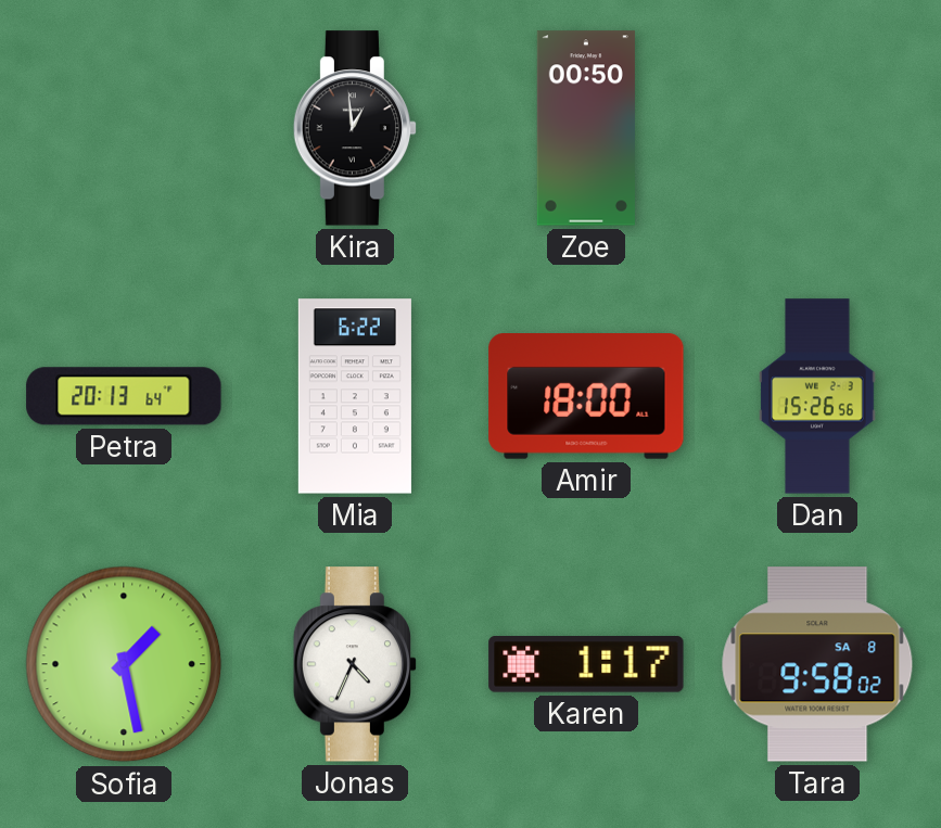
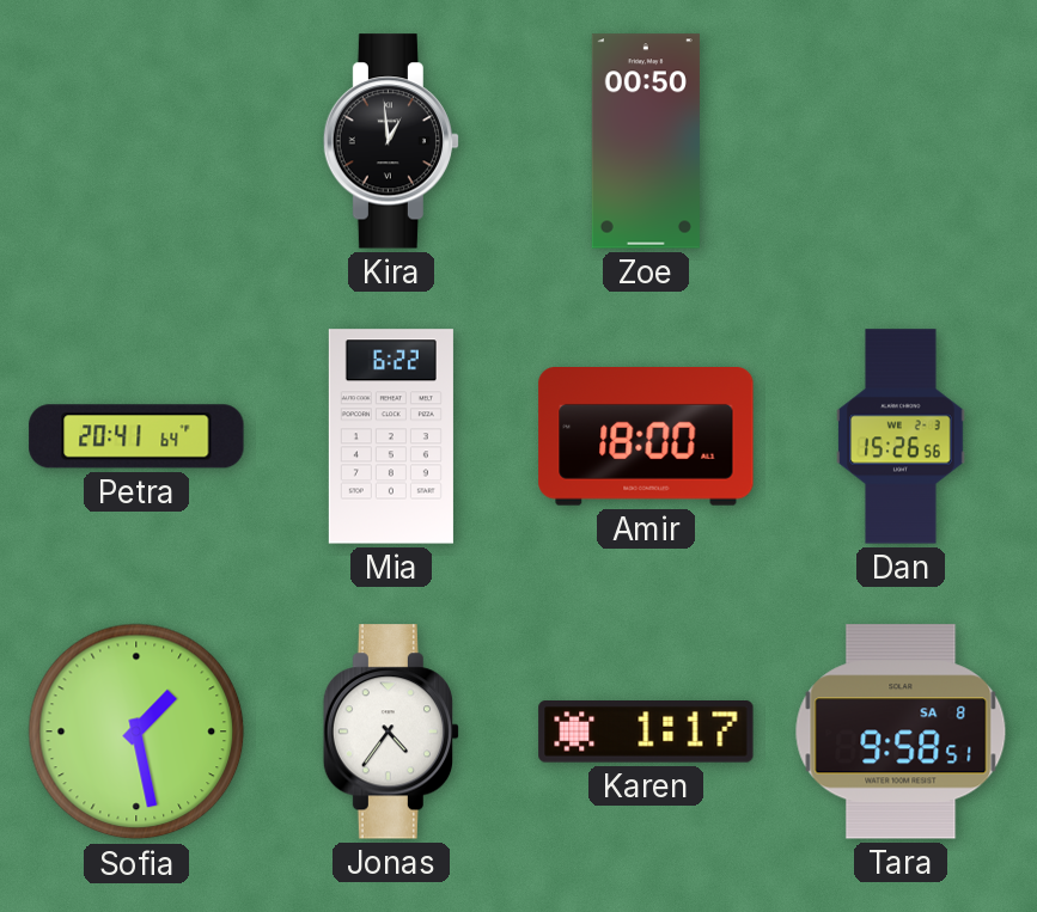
Petra: 20:13 -> 20:41 (136, 436)
Jonas: 4:34 -> 4:36 (390, 732)
Tara: 9:58:02 -> 9:58:51 (901, 732)
